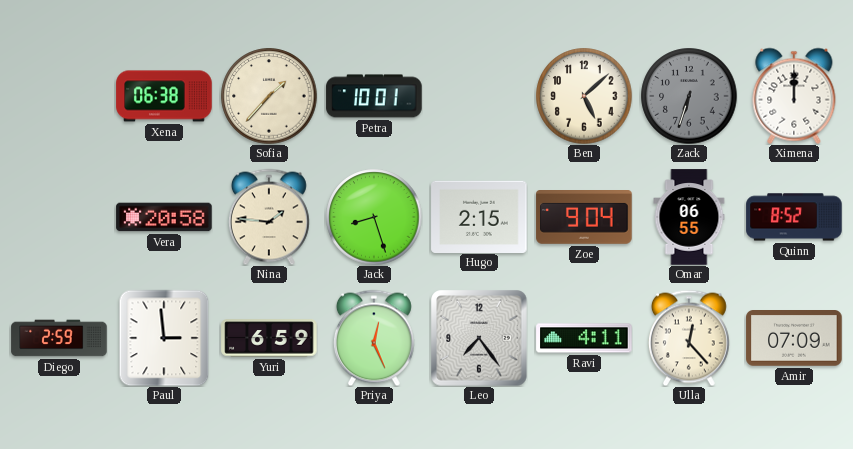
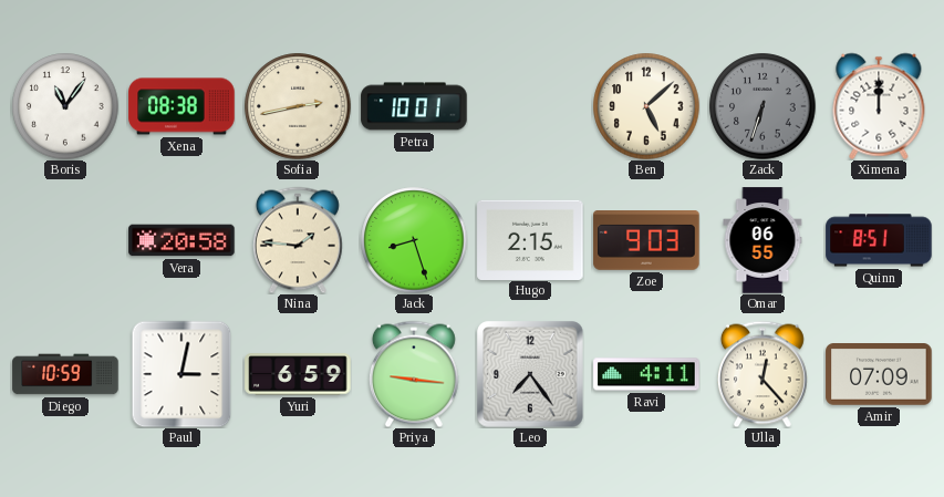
Boris: none -> 11:06 (65, 106)
Xena: 06:38 -> 08:38 (181, 106)
Sofia: 1:37 -> 2:43 (298, 106)
Zoe: 9:04 -> 9:03 (646, 241)
Quinn: 8:52 -> 8:51 (879, 240)
Diego: 2:59 -> 10:59 (65, 374)
Paul: 2:59 -> 3:02 (181, 374)
Priya: 12:26 -> 9:16 (414, 374)
